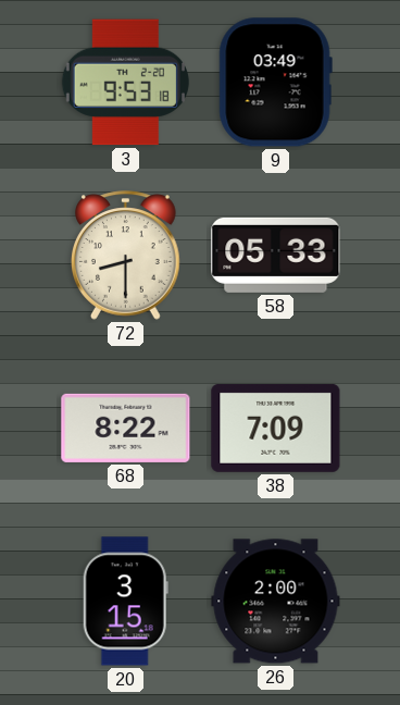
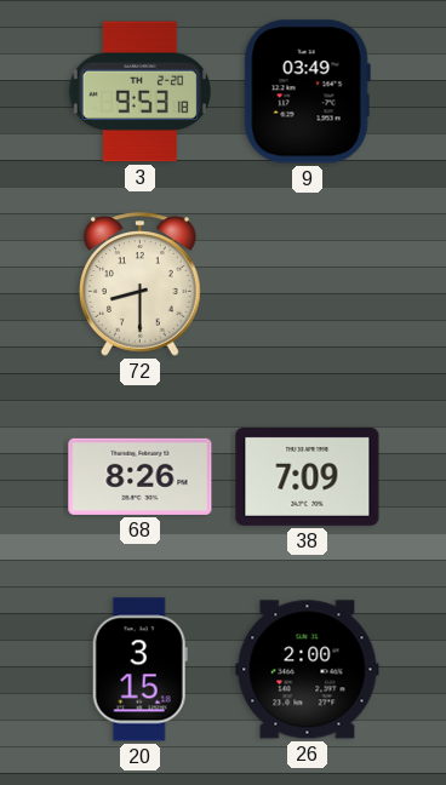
58: 05:33 -> none (276, 255)
68: 8:22 -> 8:26 (141, 476)
